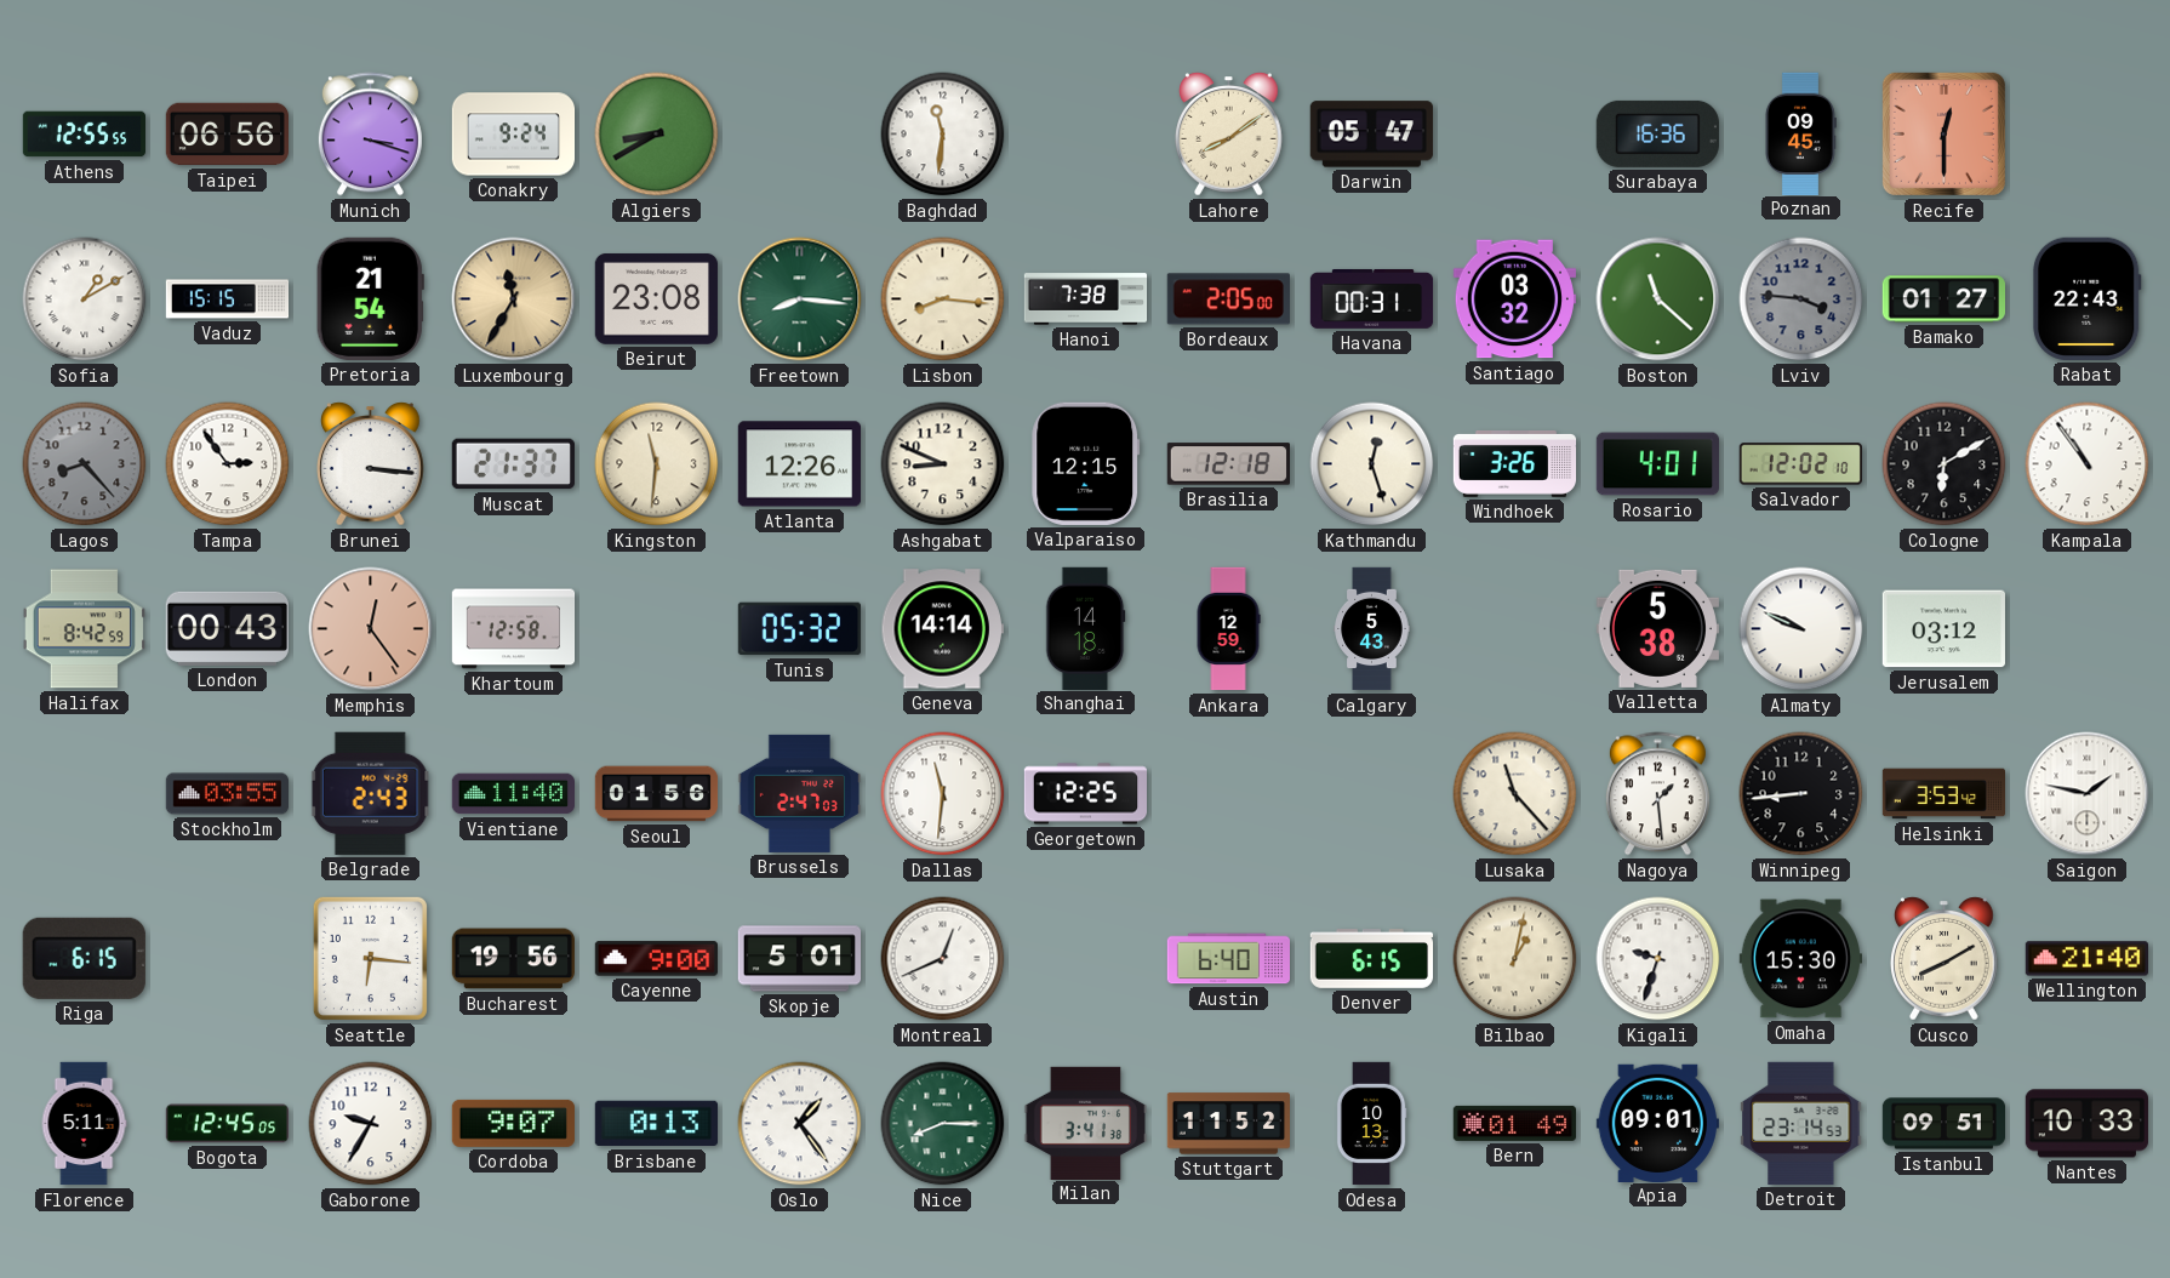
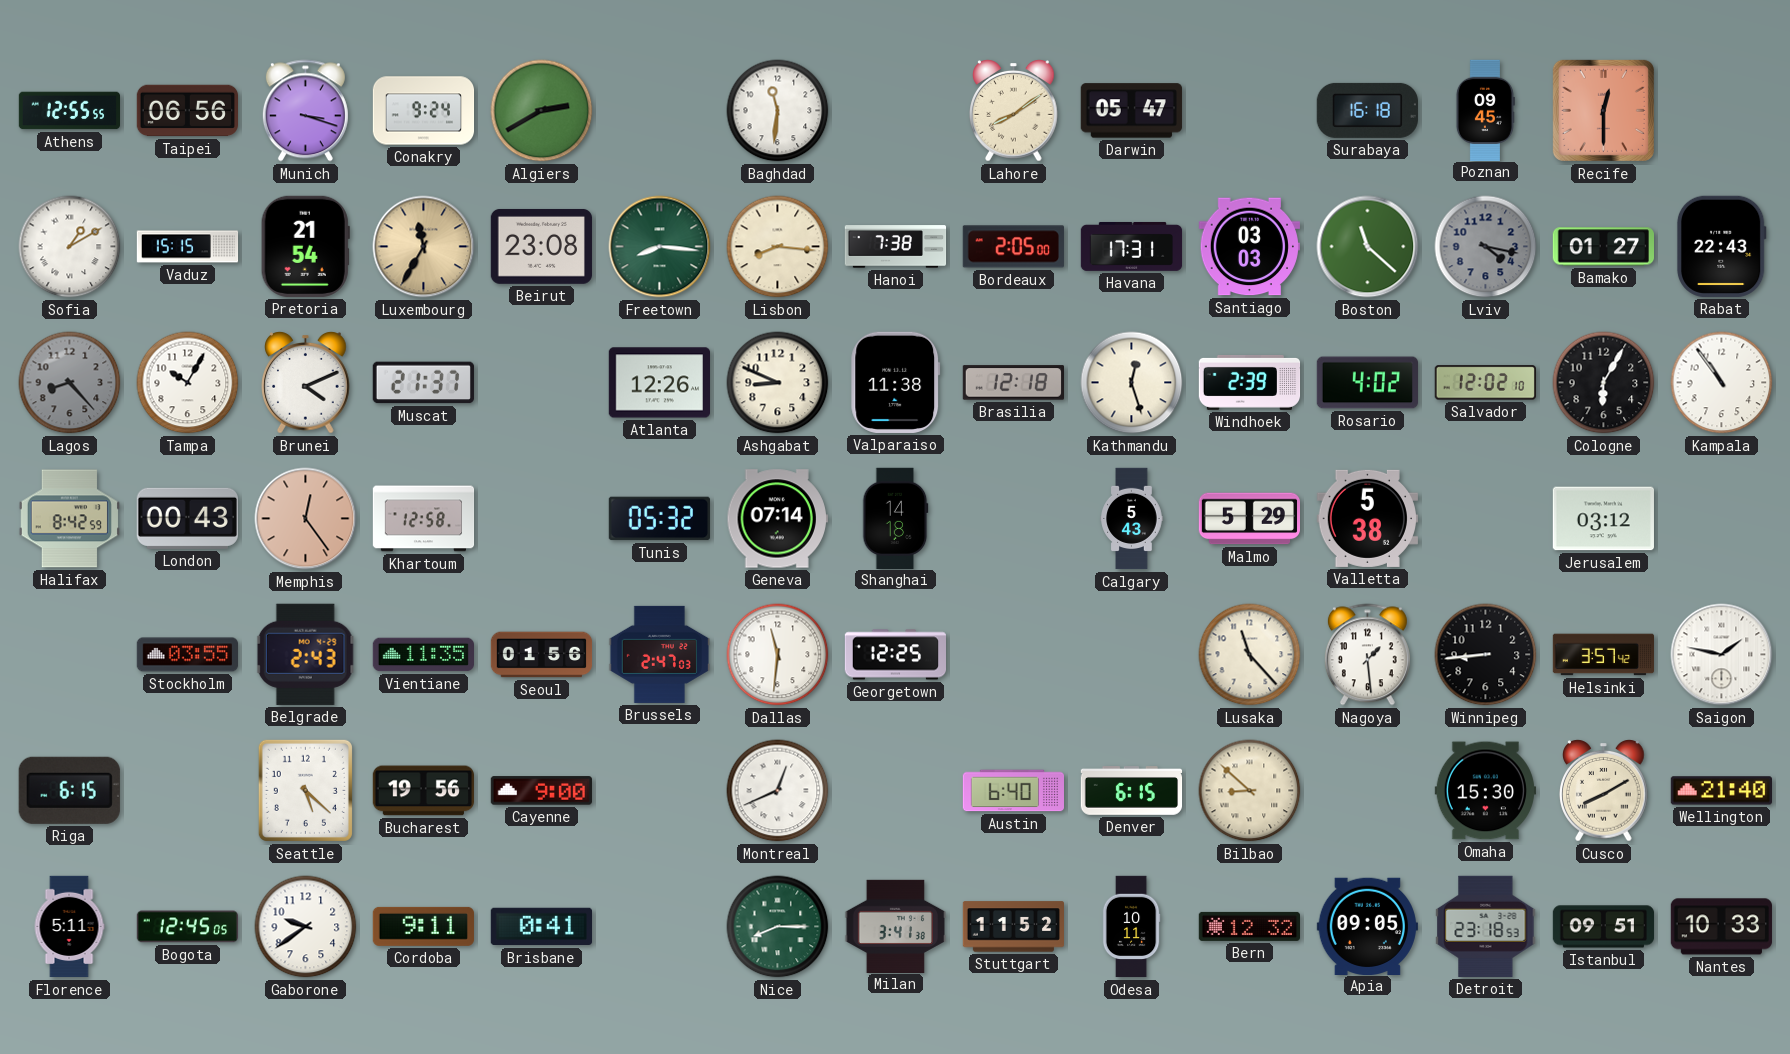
Algiers: 8:40 -> 2:40 (542, 111)
Surabaya: 16:36 -> 16:18 (1367, 110)
Havana: 00:31 -> 17:31 (1132, 246)
Santiago: 03:32 -> 03:03 (1249, 247)
Lviv: 3:46 -> 4:17 (1486, 247)
Tampa: 2:54 -> 10:05 (188, 383)
Brunei: 3:16 -> 4:11 (306, 383)
Kingston: 11:31 -> none (657, 464)
Valparaiso: 12:15 -> 11:38 (896, 382)
Windhoek: 3:26 -> 2:39 (1250, 382)
Rosario: 4:01 -> 4:02 (1367, 383)
Cologne: 6:10 -> 6:05 (1604, 383)
Geneva: 14:14 -> 07:14 (777, 519)
Ankara: 12:59 -> none (1228, 629)
Malmo: none -> 5:29 (1249, 519)
Almaty: 9:49 -> none (1801, 629)
Vientiane: 11:40 -> 11:35 (423, 655)
Helsinki: 3:53 -> 3:57 (1604, 655)
Seattle: 6:16 -> 5:22 (305, 790)
Skopje: 5:01 -> none (799, 959)
Bilbao: 1:02 -> 8:52 (1250, 791)
Kigali: 9:33 -> none (1658, 959)
Gaborone: 9:35 -> 9:39 (306, 927)
Cordoba: 9:07 -> 9:11 (423, 926)
Brisbane: 0:13 -> 0:41 (541, 927)
Oslo: 1:24 -> none (800, 1124)
Odesa: 10:13 -> 10:11 (1131, 927)
Bern: 01:49 -> 12:32 (1249, 926)
Apia: 09:01 -> 09:05 (1367, 926)
Detroit: 23:14 -> 23:18 (1486, 926)
